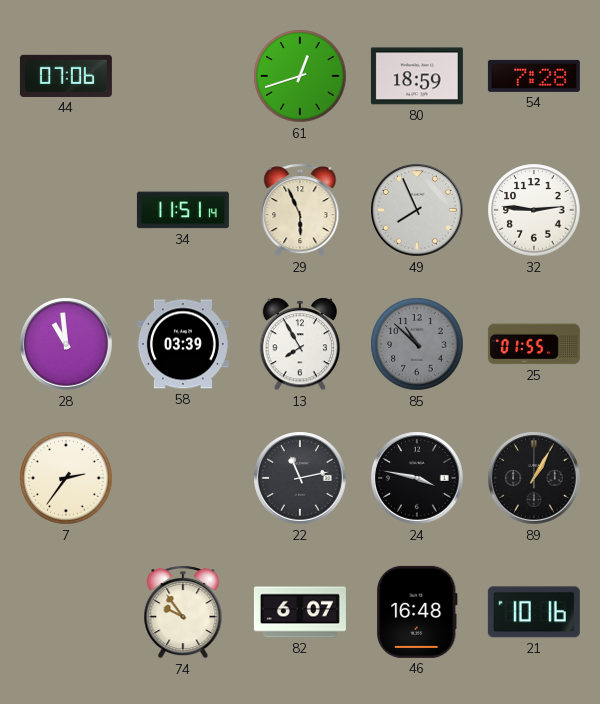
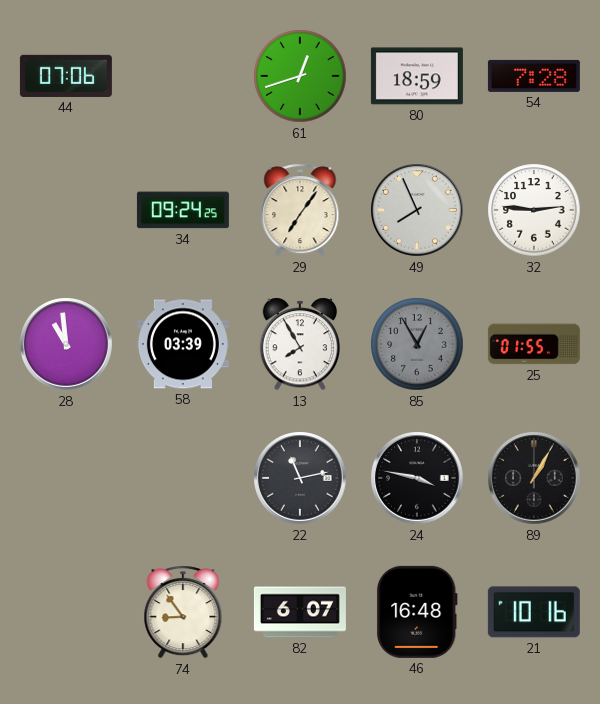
34: 11:51 -> 09:24 (183, 210)
29: 5:56 -> 7:06 (300, 210)
85: 10:52 -> 12:55 (417, 344)
7: 2:36 -> none (66, 478)
74: 9:54 -> 8:54 (183, 612)
